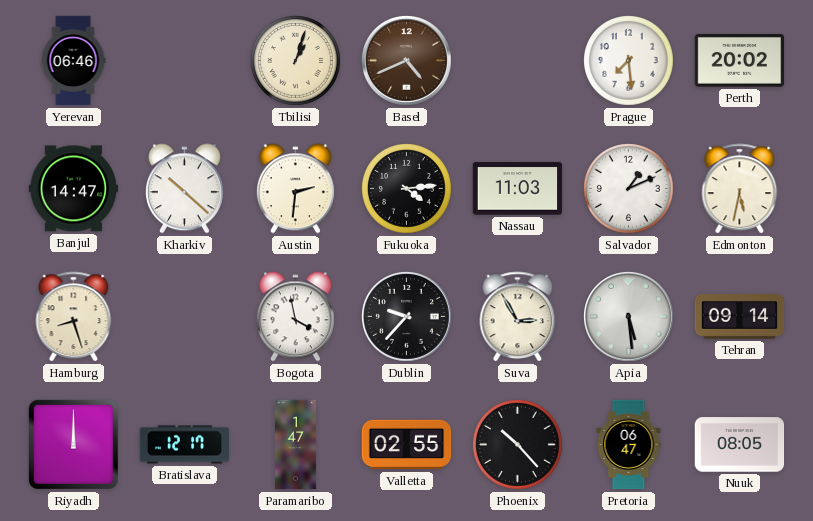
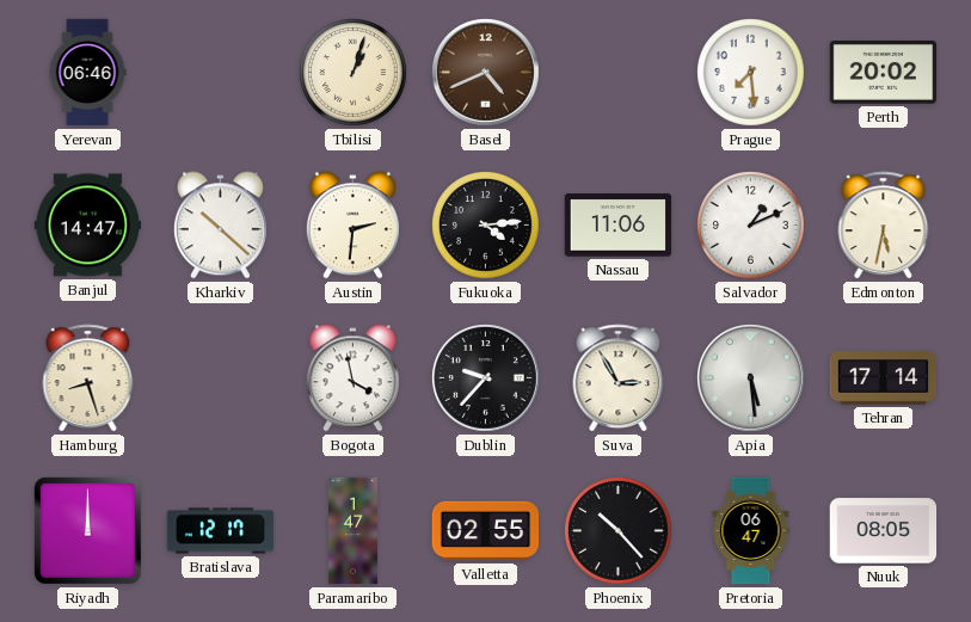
Nassau: 11:03 -> 11:06 (619, 226)
Tehran: 09:14 -> 17:14 (884, 378)
